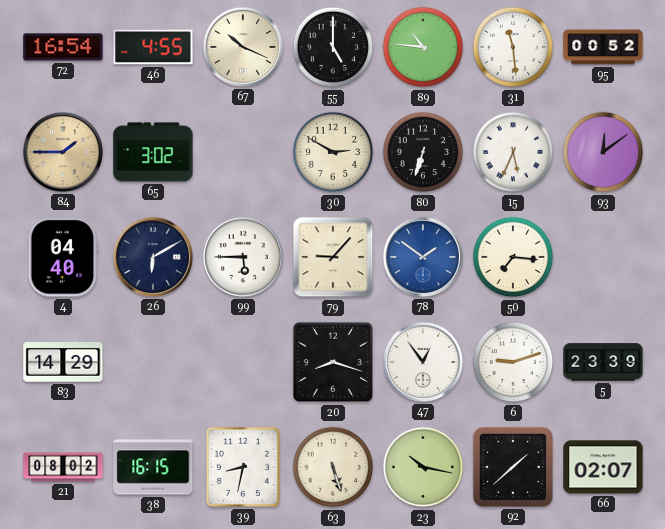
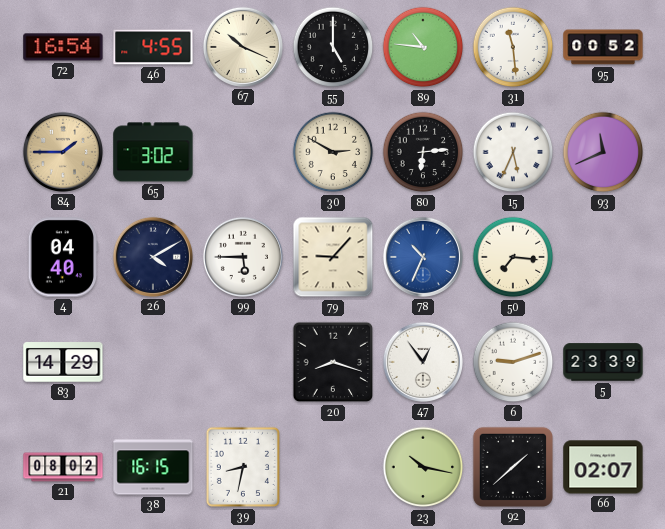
80: 6:33 -> 6:14 (423, 152)
93: 12:09 -> 11:41 (603, 152)
26: 6:10 -> 4:10 (153, 257)
78: 1:51 -> 10:34 (423, 257)
63: 5:27 -> none (333, 467)
